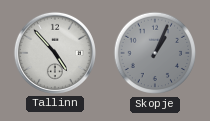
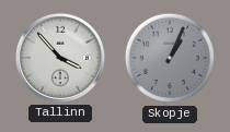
Tallinn: 4:53 -> 3:53 (60, 58)
